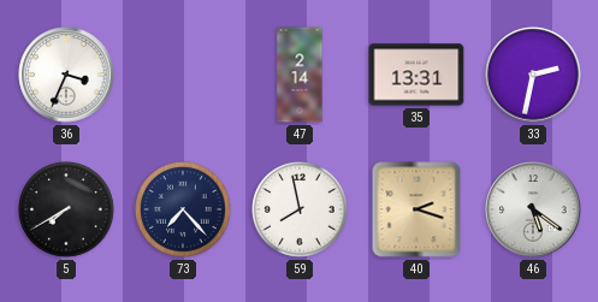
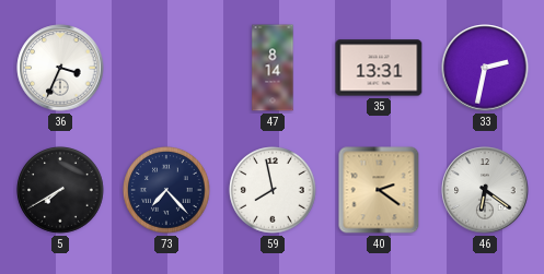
47: 2:14 -> 8:14 (273, 68)
40: 2:18 -> 2:21 (379, 190)
46: 5:21 -> 6:21 (485, 190)
